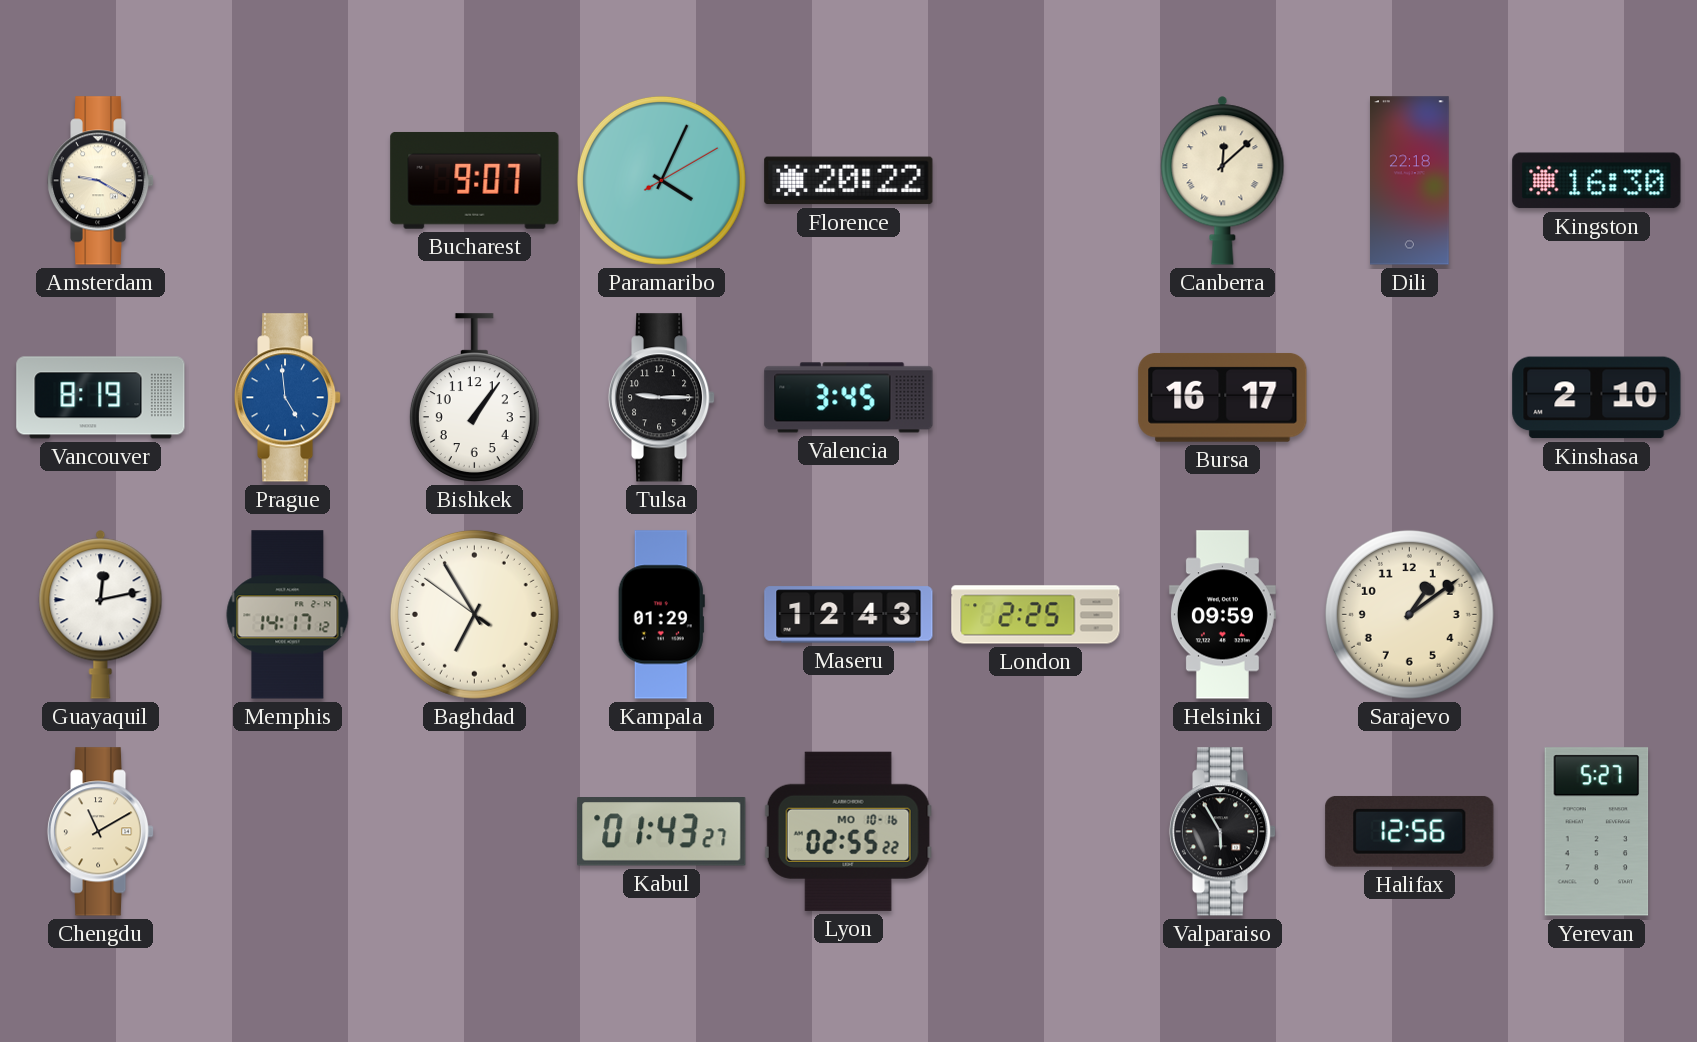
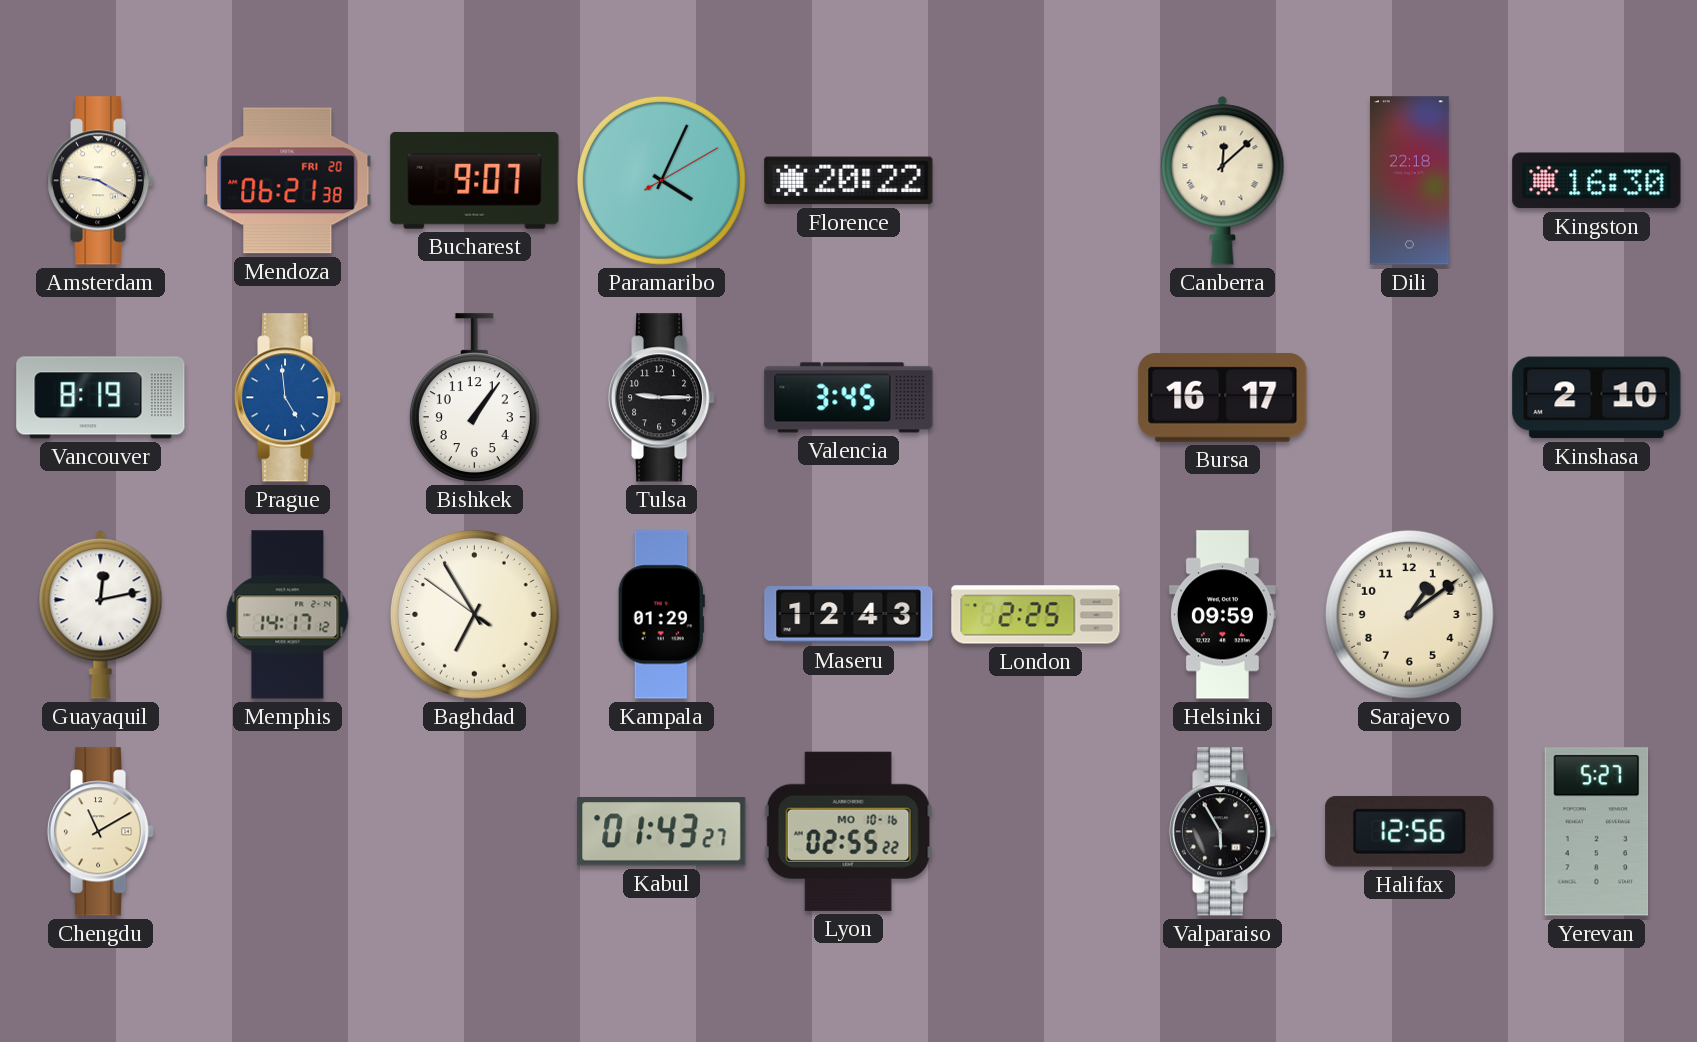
Mendoza: none -> 06:21 (288, 181)
